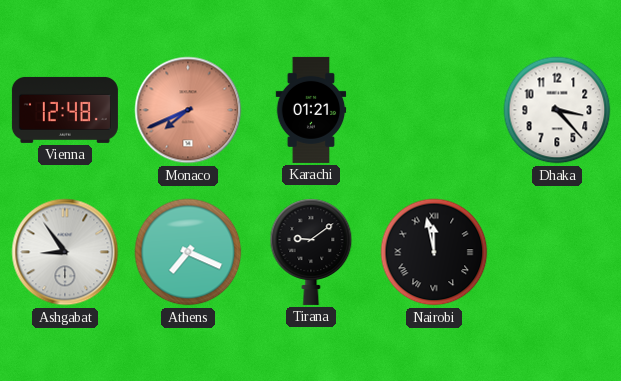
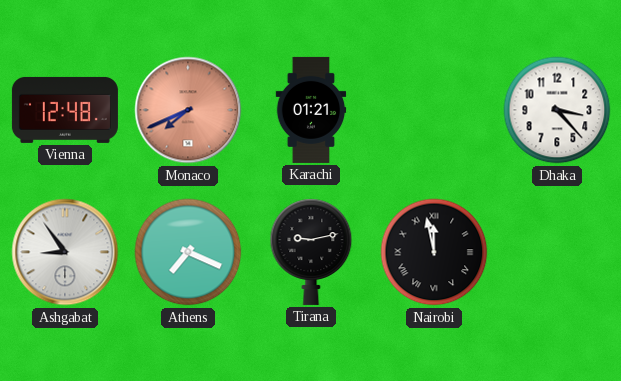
Tirana: 9:09 -> 9:13 (311, 252)
